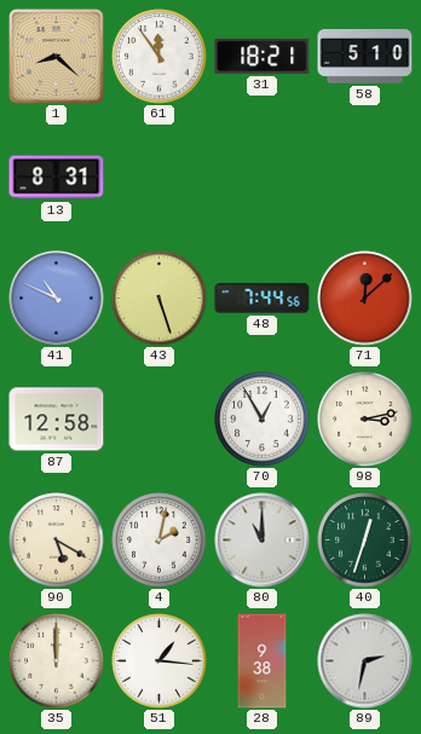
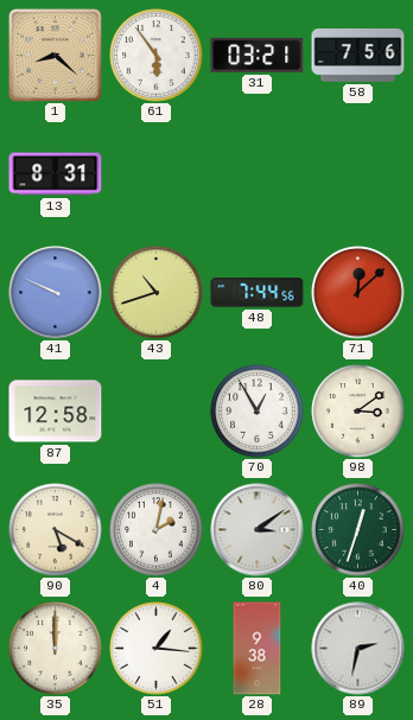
61: 11:54 -> 5:54 (157, 56)
31: 18:21 -> 03:21 (258, 55)
58: 5:10 -> 7:56 (358, 56)
41: 10:49 -> 9:49 (56, 293)
43: 5:27 -> 10:42 (157, 293)
98: 3:13 -> 3:09 (358, 412)
80: 11:00 -> 3:09 (258, 530)
